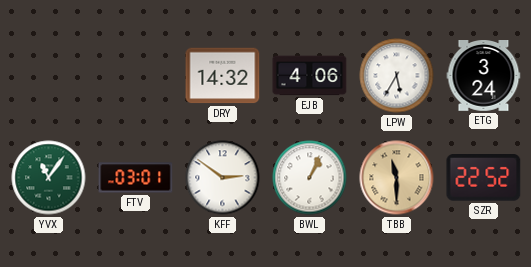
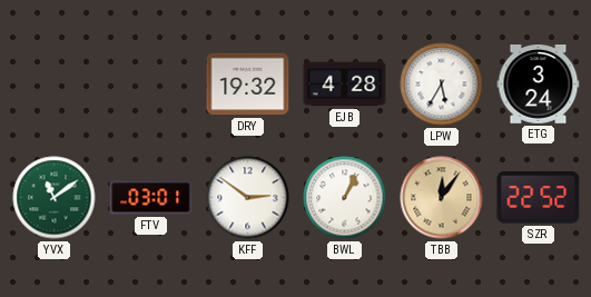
DRY: 14:32 -> 19:32 (248, 85)
EJB: 4:06 -> 4:28 (345, 85)
YVX: 11:06 -> 11:09 (55, 198)
TBB: 11:30 -> 12:06 (442, 198)
